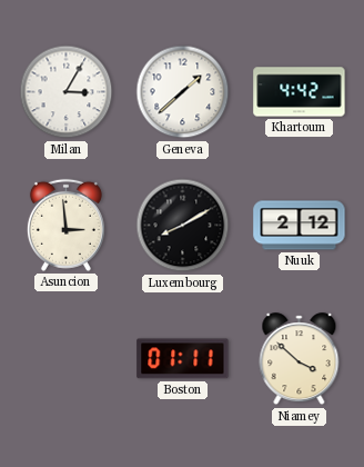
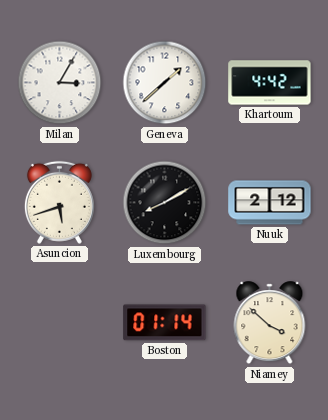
Asuncion: 2:59 -> 5:42 (59, 202)
Boston: 01:11 -> 01:14 (165, 323)
